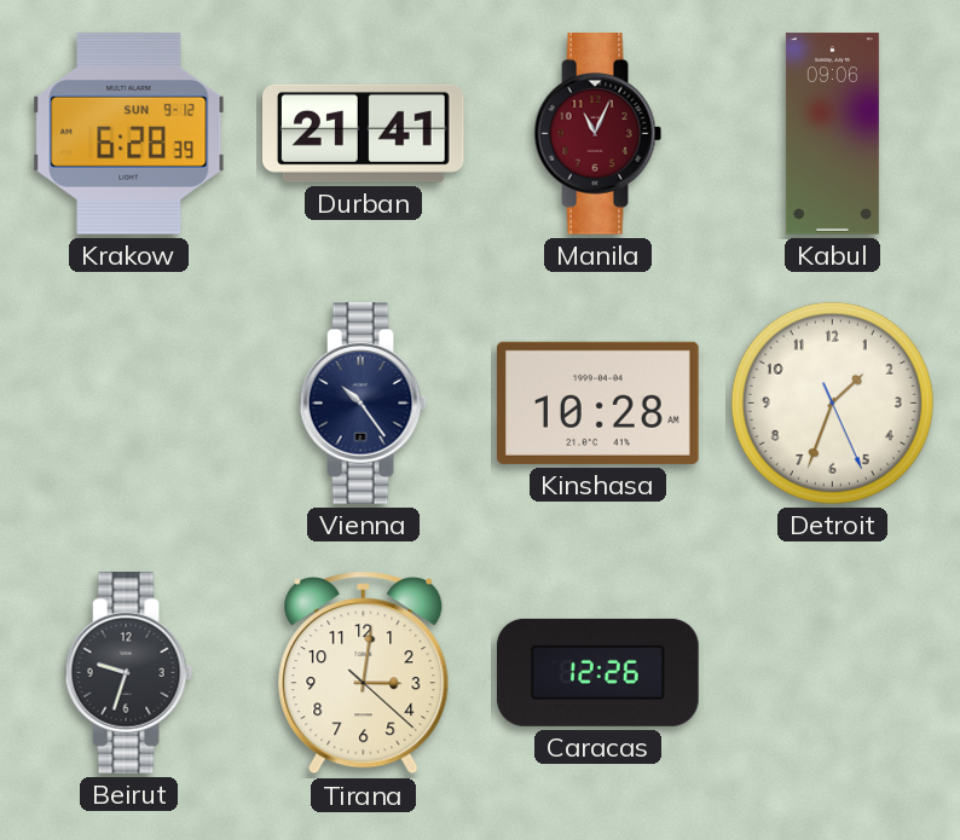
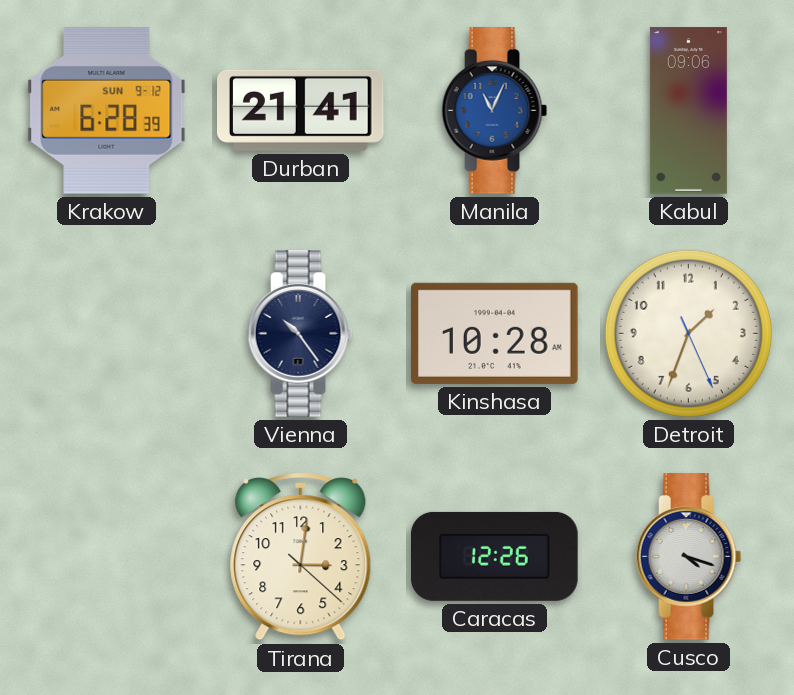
Manila dial: burgundy -> blue (495, 111)
Beirut: 9:33 -> none (129, 673)
Cusco: none -> 4:18 (689, 557)
